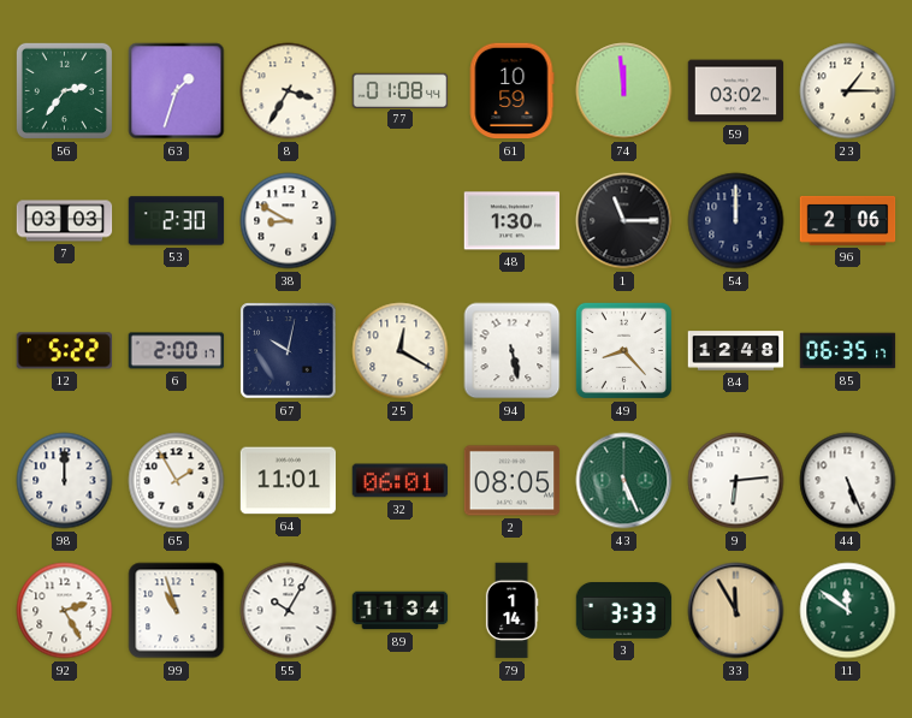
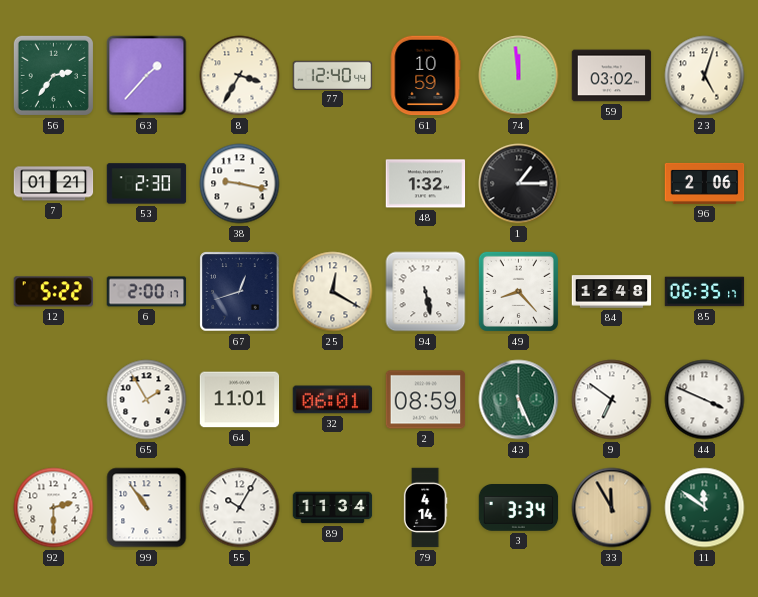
63: 1:33 -> 1:37 (147, 76)
77: 01:08 -> 12:40 (333, 75)
23: 1:15 -> 5:03 (705, 76)
7: 03:03 -> 01:21 (54, 184)
38: 8:50 -> 9:17 (240, 184)
48: 1:30 -> 1:32 (426, 184)
1: 11:15 -> 1:15 (519, 184)
54: 12:00 -> none (736, 221)
67: 10:02 -> 12:42 (240, 292)
98: 12:00 -> none (65, 481)
2: 08:05 -> 08:59 (426, 400)
9: 6:14 -> 6:51 (612, 400)
44: 5:26 -> 3:49 (705, 400)
92: 2:25 -> 2:30 (54, 508)
99: 10:57 -> 10:54 (147, 508)
79: 1:14 -> 4:14 (425, 508)
3: 3:33 -> 3:34 (519, 508)
